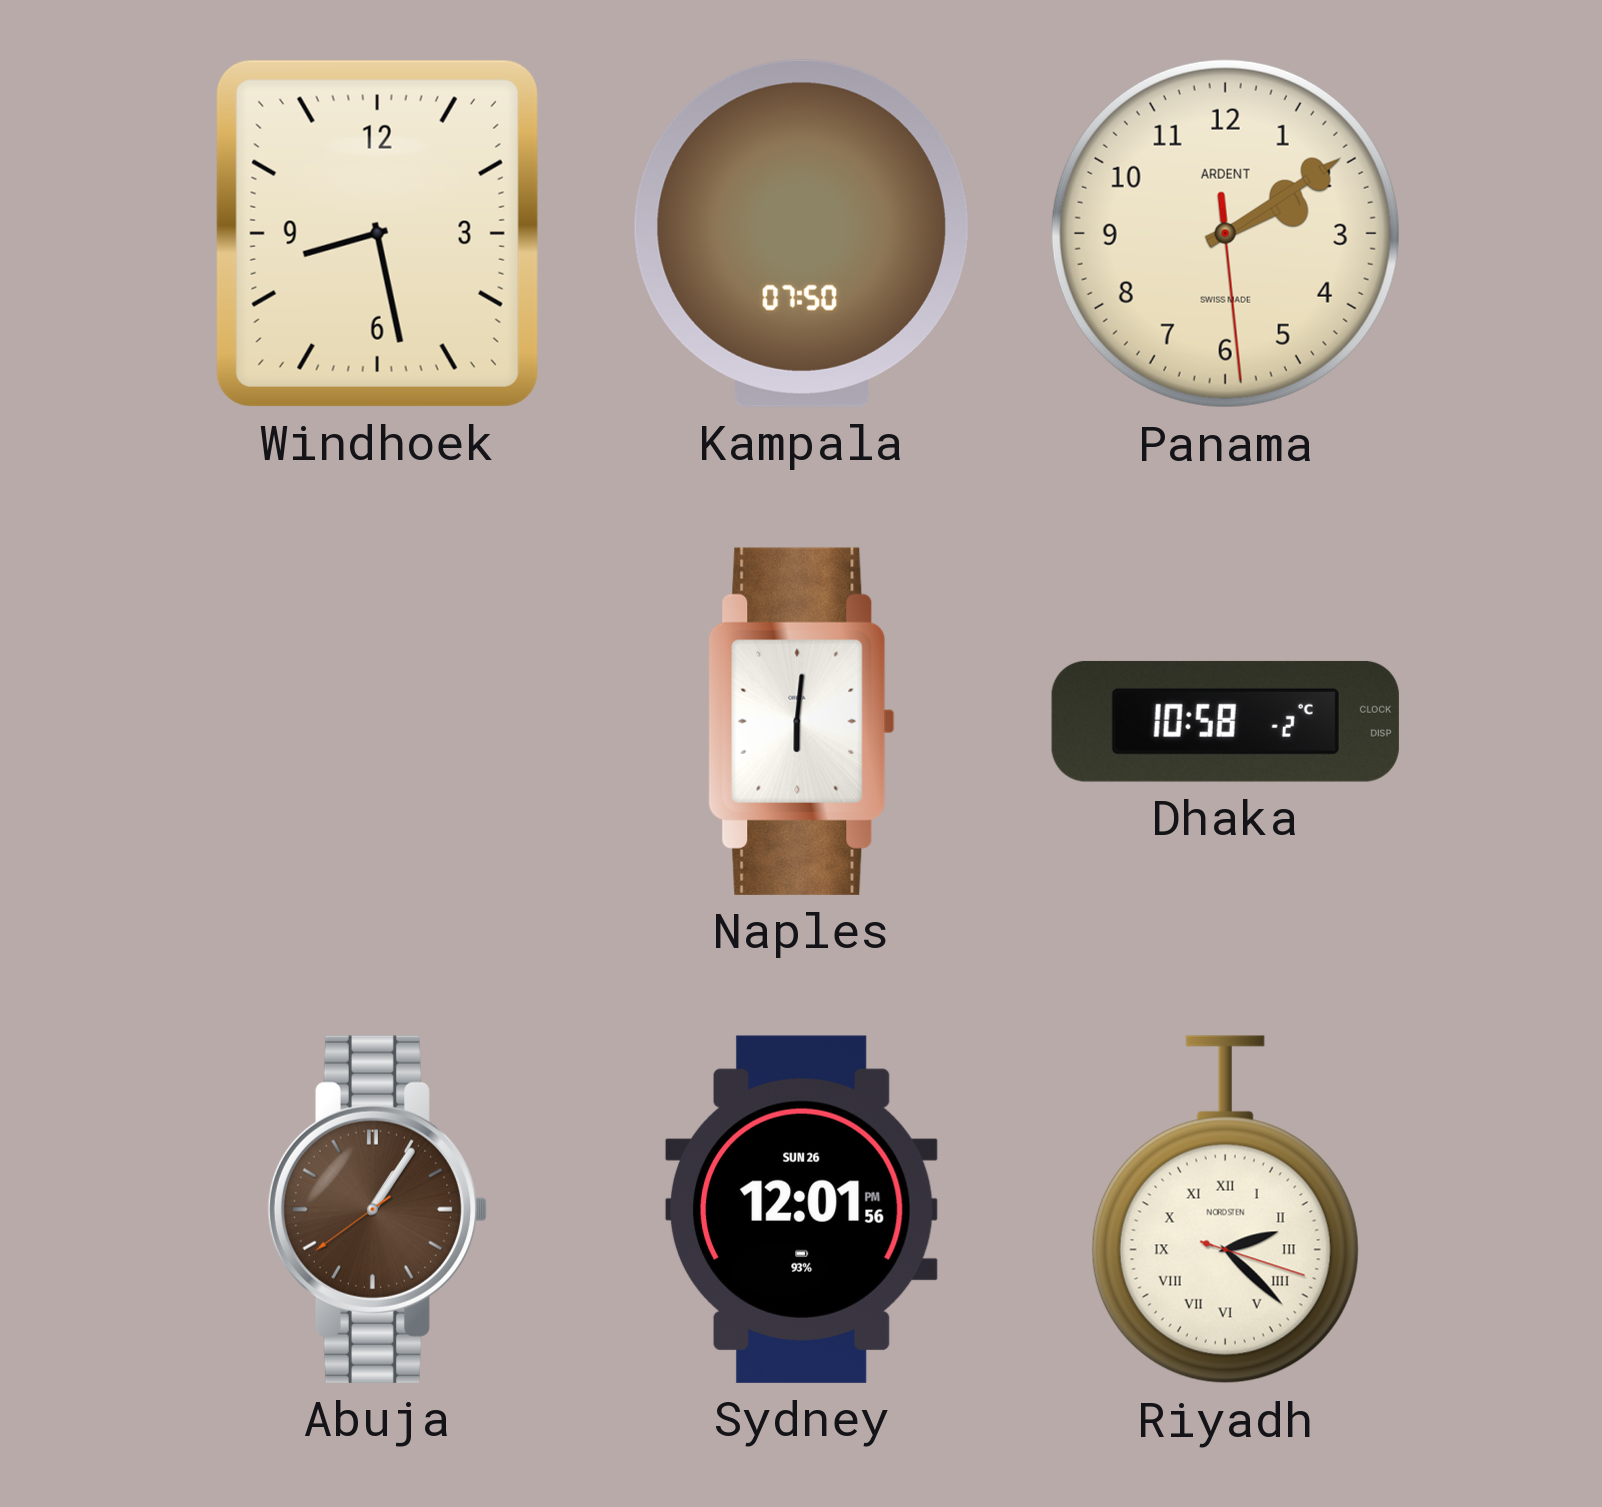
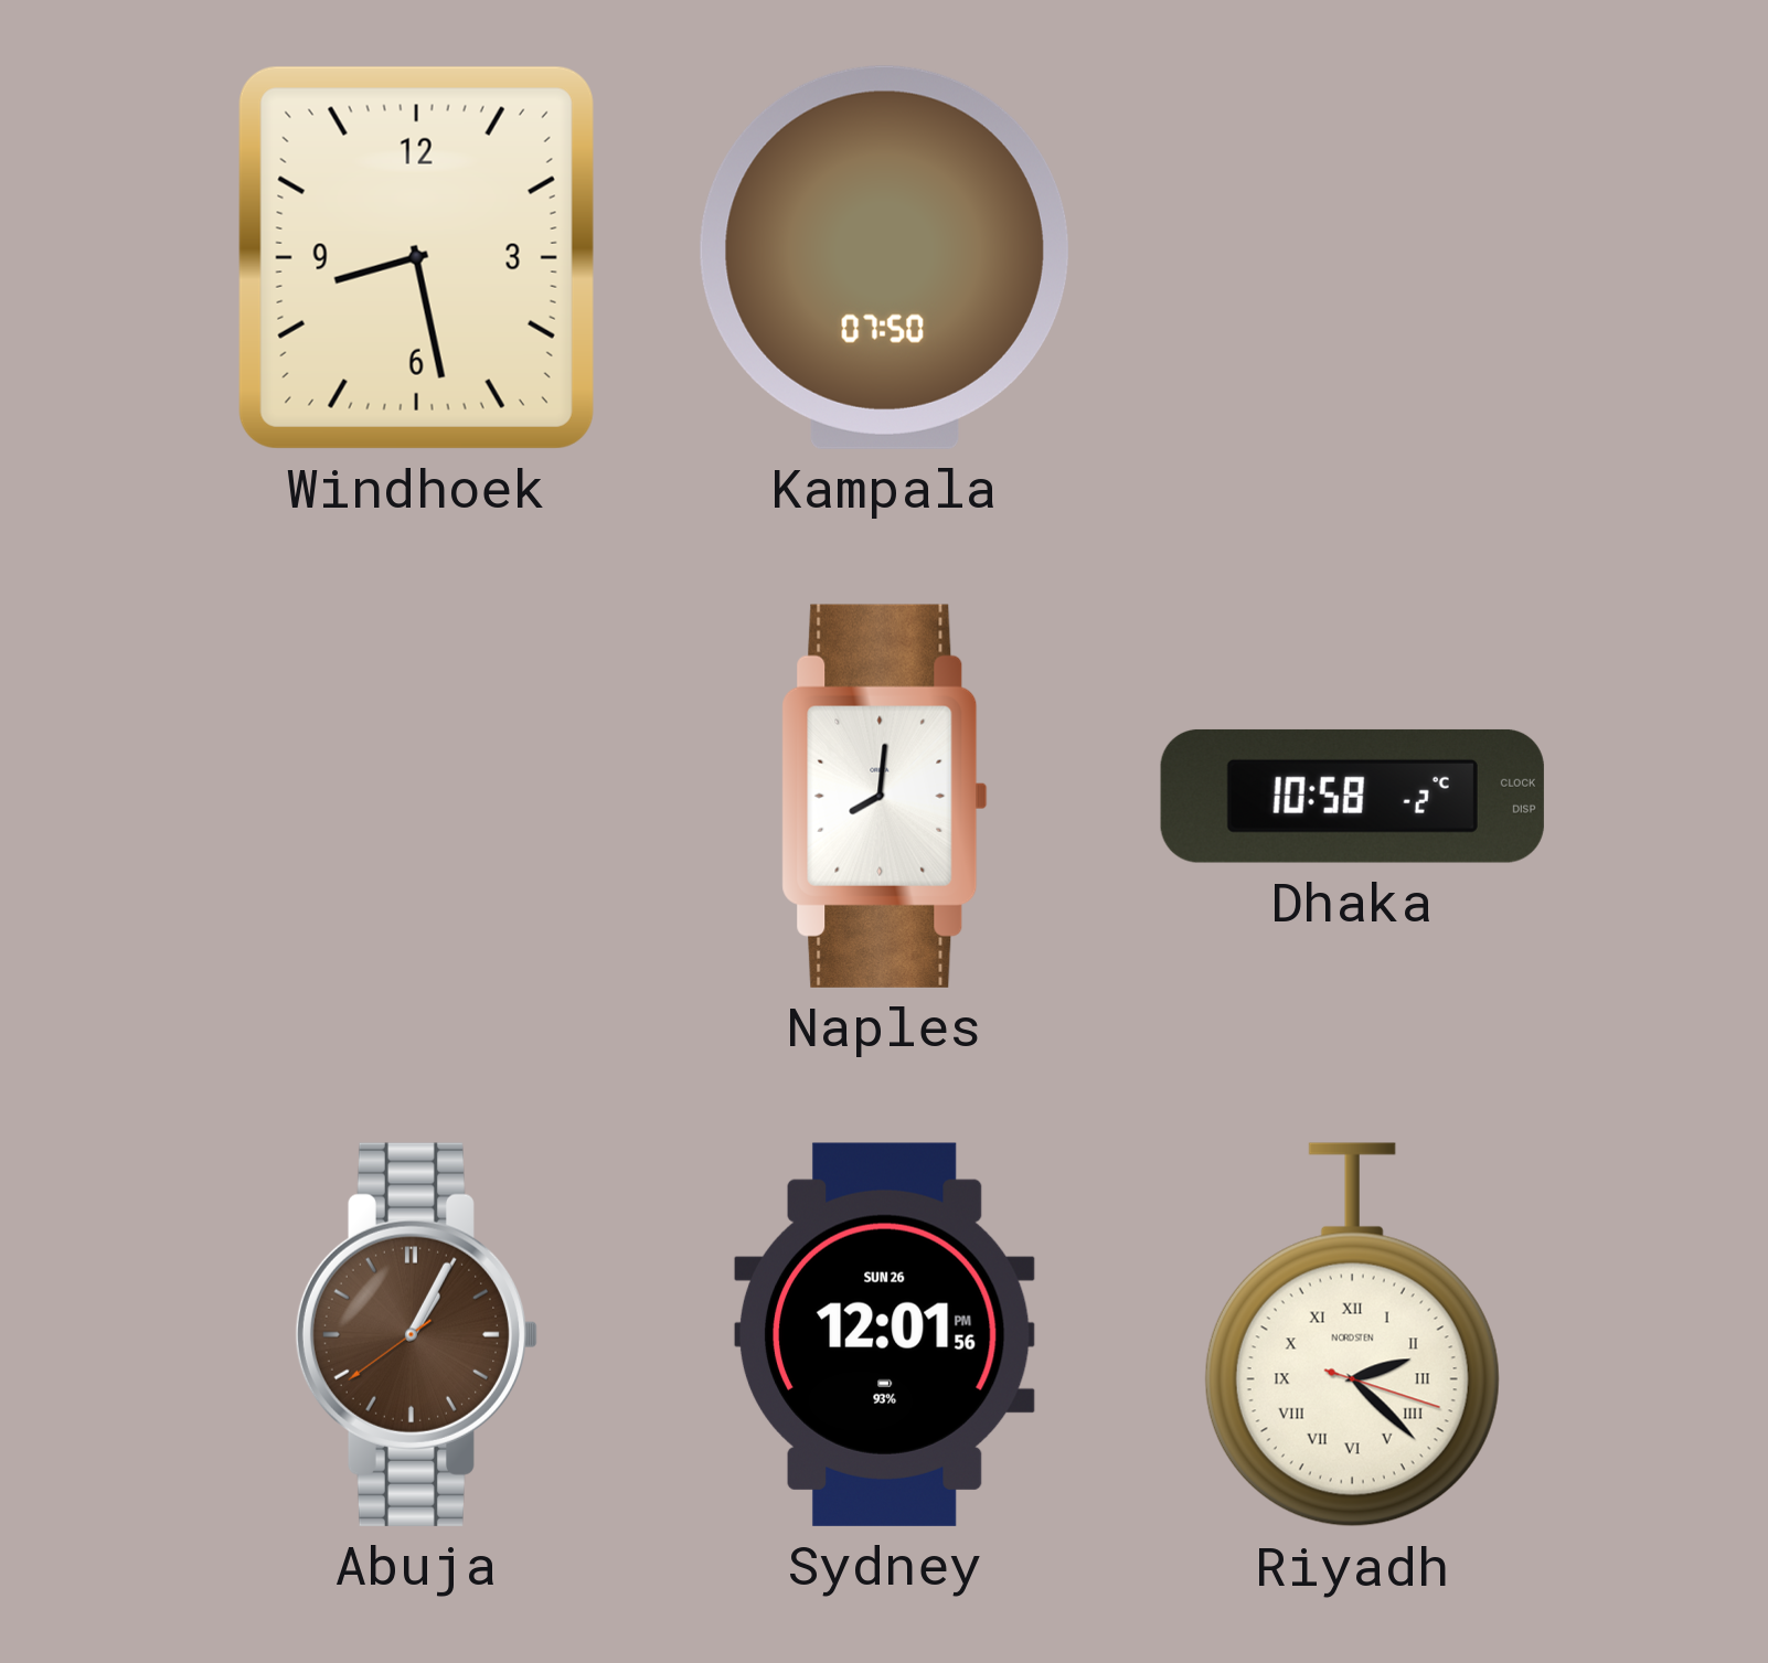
Panama: 2:09 -> none (1225, 233)
Naples: 6:01 -> 8:01 (885, 796)
Abuja: 1:05 -> 1:04 (416, 1334)
